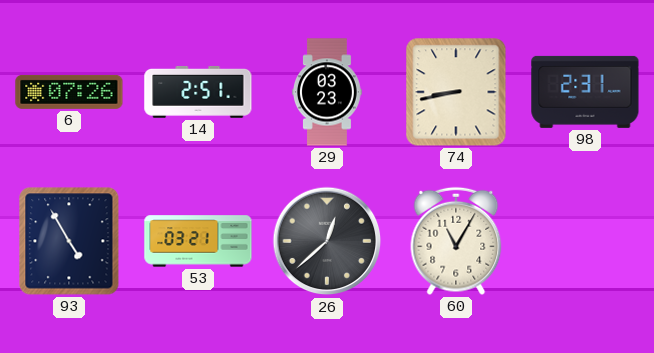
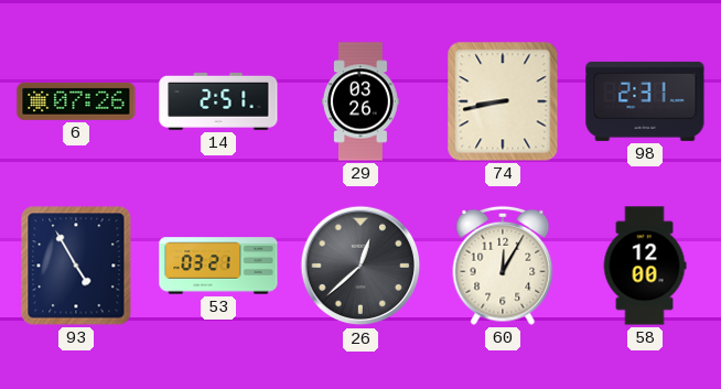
29: 03:23 -> 03:26 (362, 101)
60: 11:05 -> 12:05 (503, 266)
58: none -> 12:00 (645, 266)
